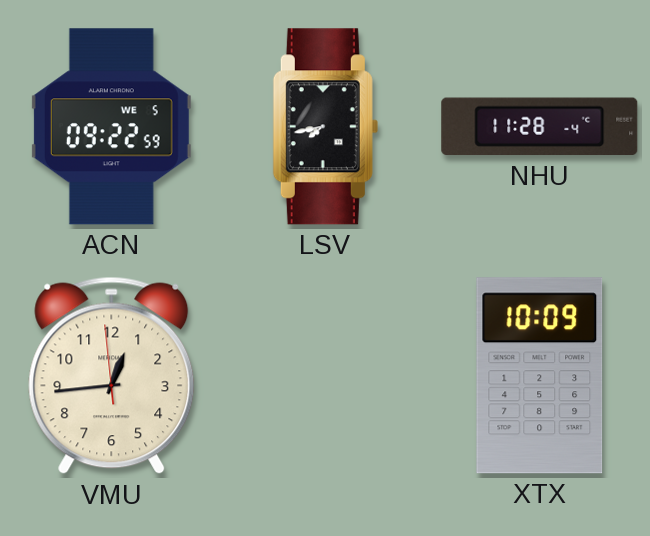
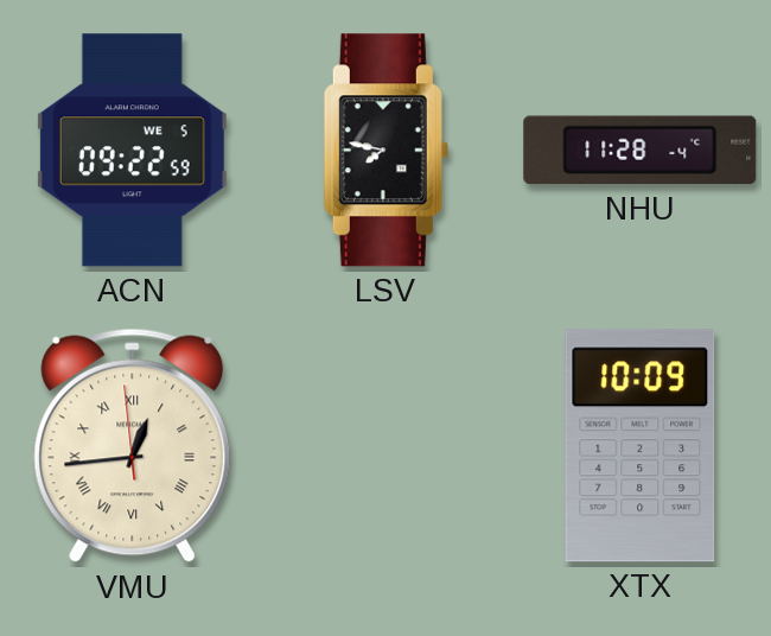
LSV: 7:43 -> 7:47 (385, 151)
VMU numerals: Arabic -> Roman (133, 446)
